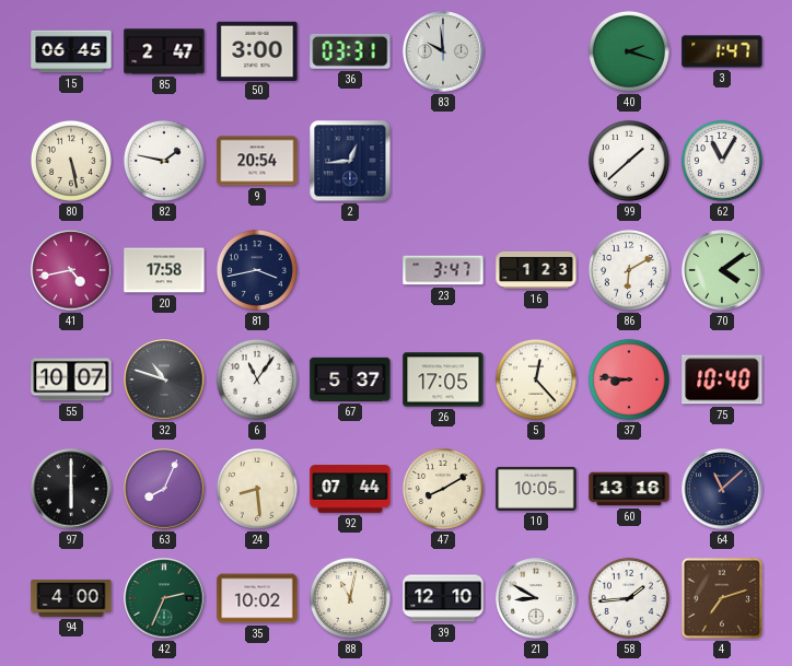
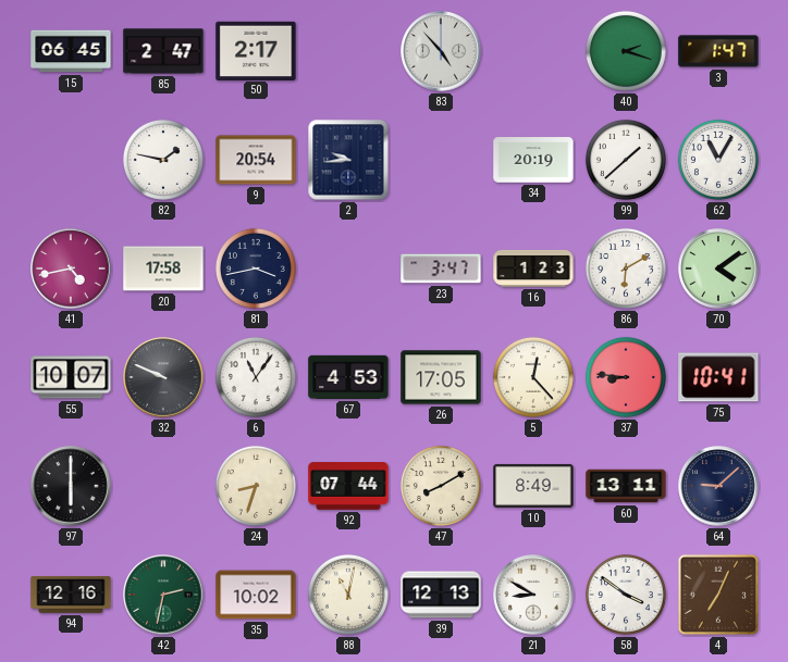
50: 3:00 -> 2:17 (256, 50)
36: 03:31 -> none (350, 51)
83: 9:59 -> 4:53 (441, 51)
80: 5:28 -> none (71, 161)
2: 12:44 -> 9:44 (348, 160)
34: none -> 20:19 (533, 160)
32: 10:48 -> 9:49 (163, 377)
67: 5:37 -> 4:53 (348, 377)
75: 10:40 -> 10:41 (718, 377)
63: 8:04 -> none (164, 489)
24: 8:29 -> 8:33 (256, 486)
10: 10:05 -> 8:49 (533, 486)
60: 13:16 -> 13:11 (626, 486)
64: 11:08 -> 9:08 (718, 486)
94: 4:00 -> 12:16 (71, 595)
42: 2:34 -> 2:32 (163, 595)
39: 12:10 -> 12:13 (441, 595)
58: 1:44 -> 3:51 (626, 595)
4: 7:12 -> 7:04 (718, 595)
